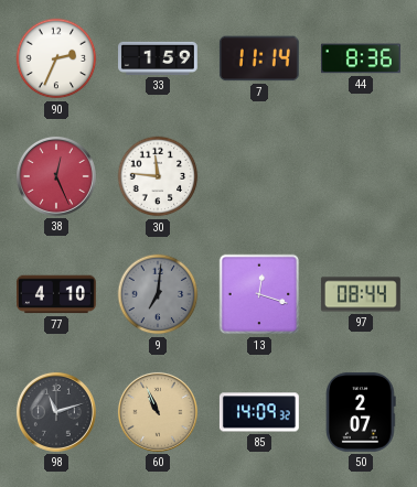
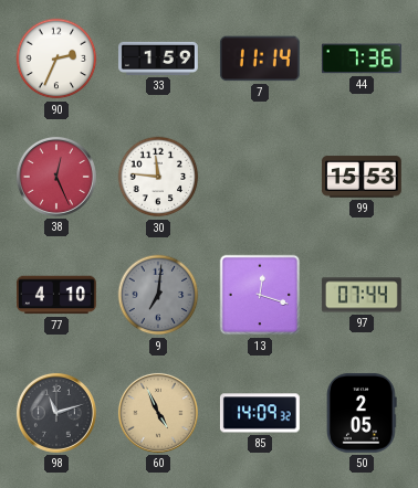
44: 8:36 -> 7:36 (362, 59)
99: none -> 15:53 (362, 177)
97: 08:44 -> 07:44 (362, 295)
60: 10:56 -> 4:56 (158, 413)
50: 2:07 -> 2:05 (362, 413)
